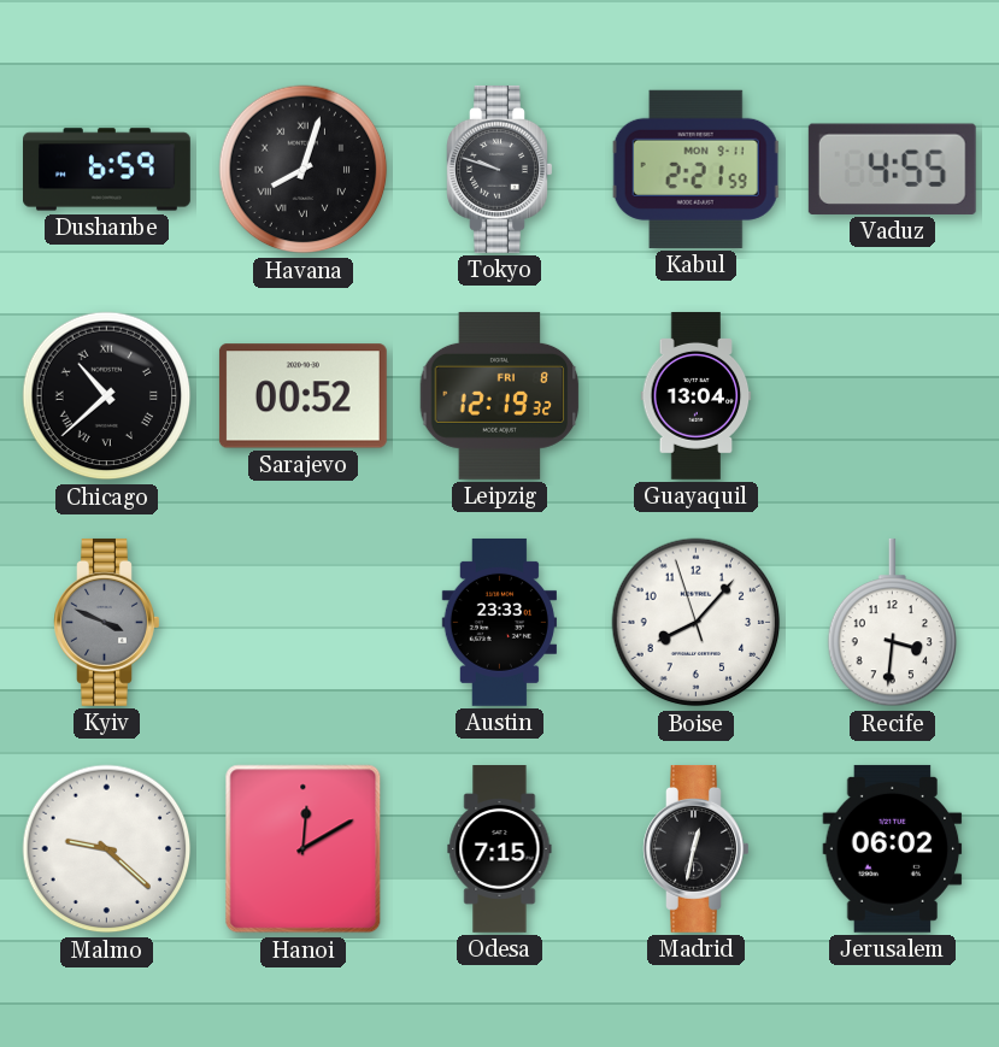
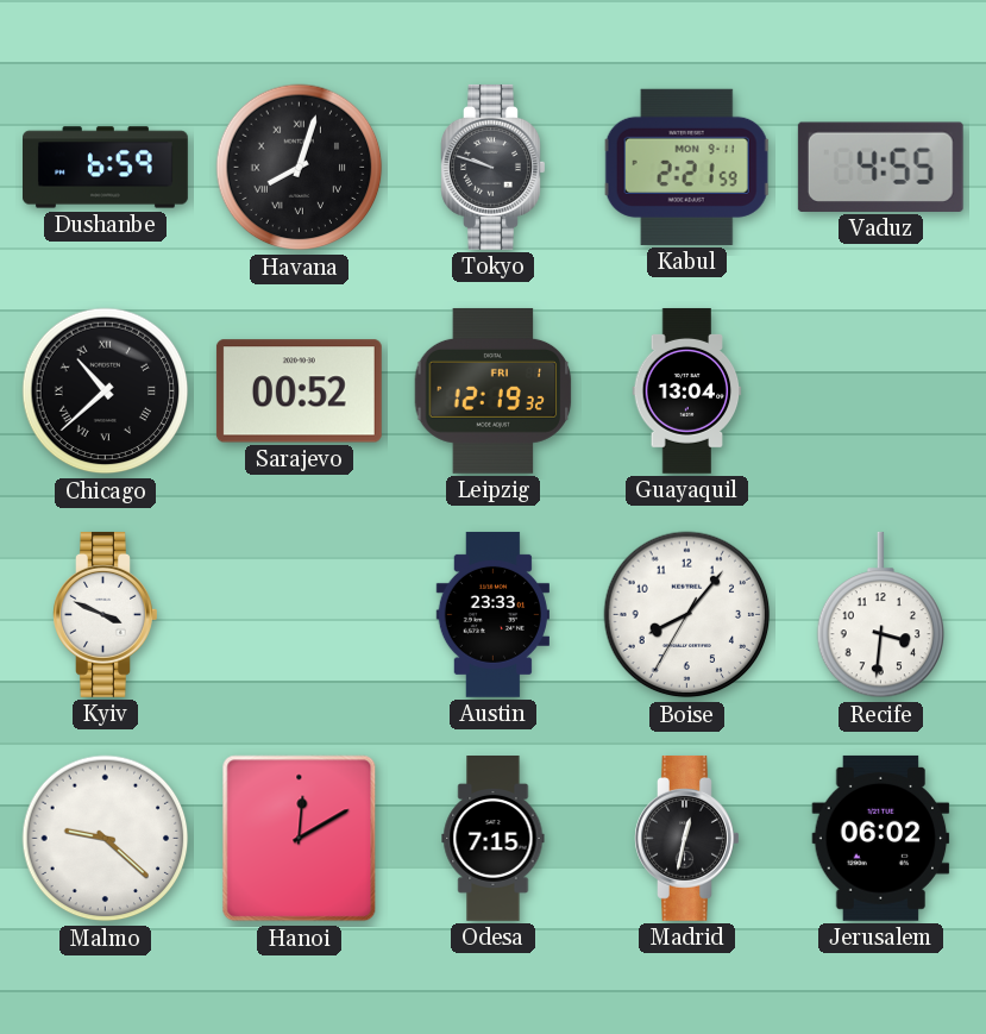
Leipzig date: FRI 8 -> FRI 1 (494, 390)
Kyiv dial: grey -> white (106, 614)
Boise: 8:06:57 -> 8:06:35 (687, 615)
